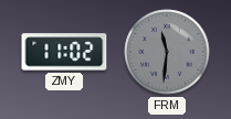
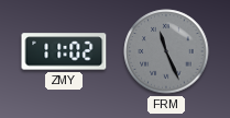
FRM: 11:31 -> 11:26 (166, 51)
